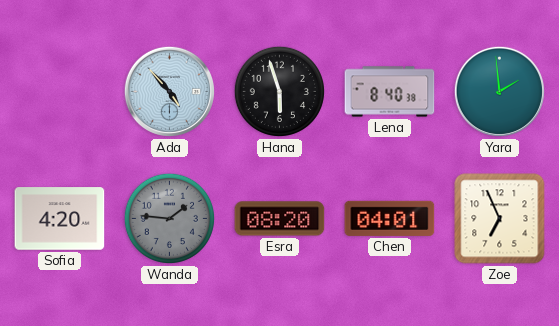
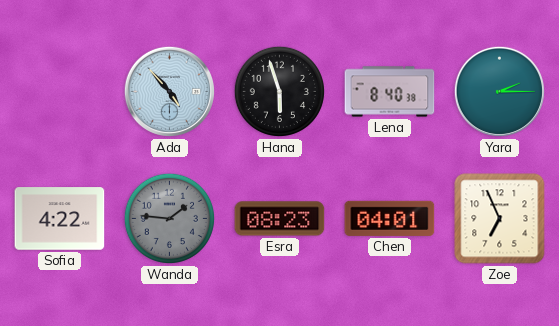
Yara: 1:59 -> 2:15 (499, 91)
Sofia: 4:20 -> 4:22 (60, 219)
Esra: 08:20 -> 08:23 (280, 219)
